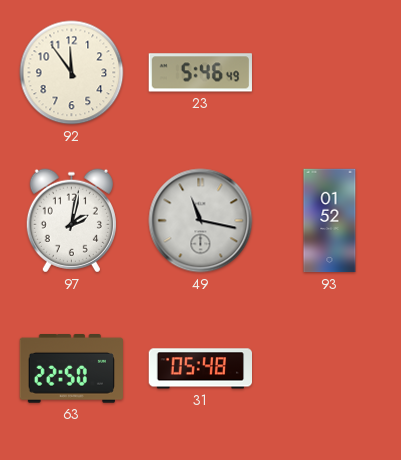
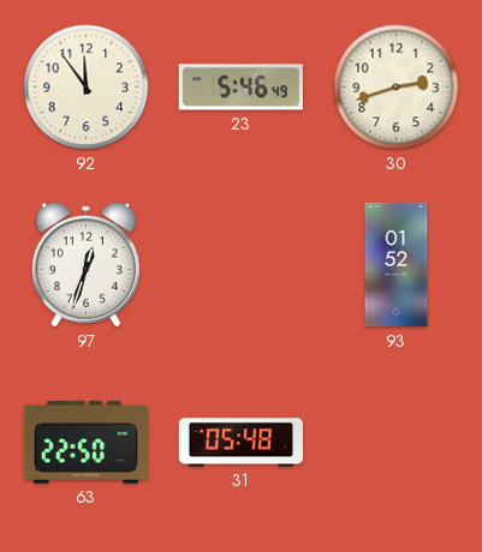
30: none -> 2:42 (397, 88)
97: 2:02 -> 12:33 (85, 265)
49: 11:17 -> none (201, 221)
